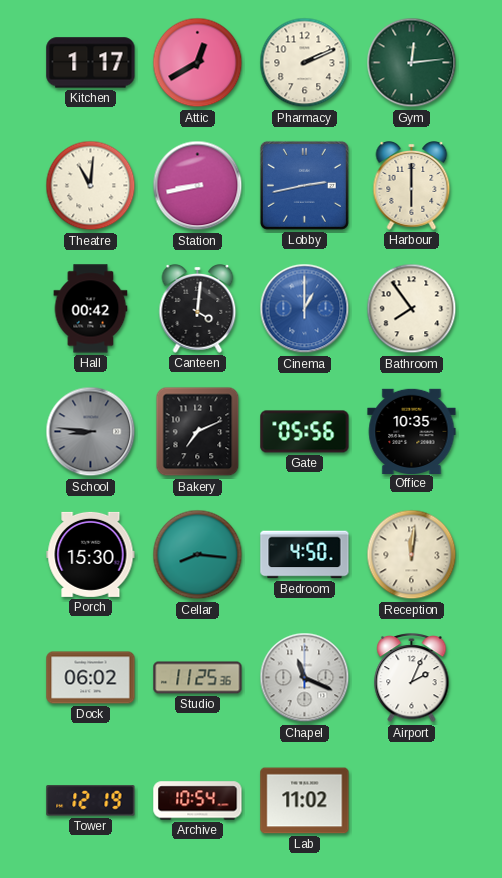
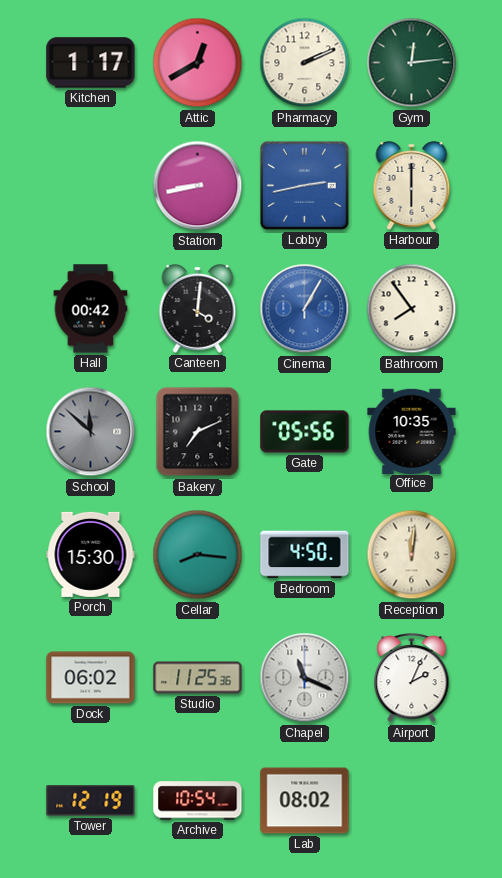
Theatre: 11:01 -> none (91, 186)
Cinema: 1:00 -> 1:05 (305, 309)
School: 8:46 -> 11:52 (91, 432)
Lab: 11:02 -> 08:02 (305, 801)
